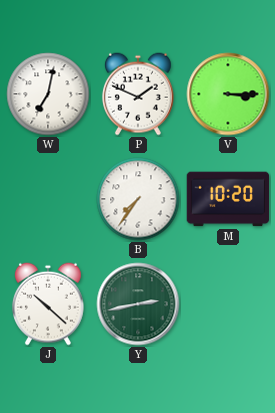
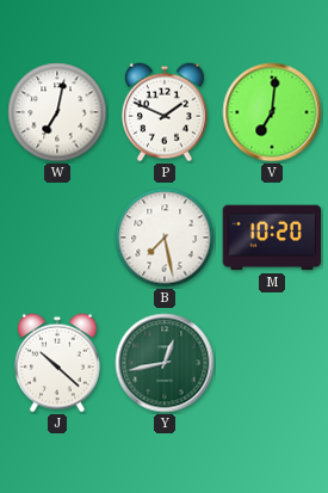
V: 3:15 -> 7:01 (272, 112)
B: 7:36 -> 7:28 (165, 238)
Y: 2:43 -> 12:43 (165, 363)
